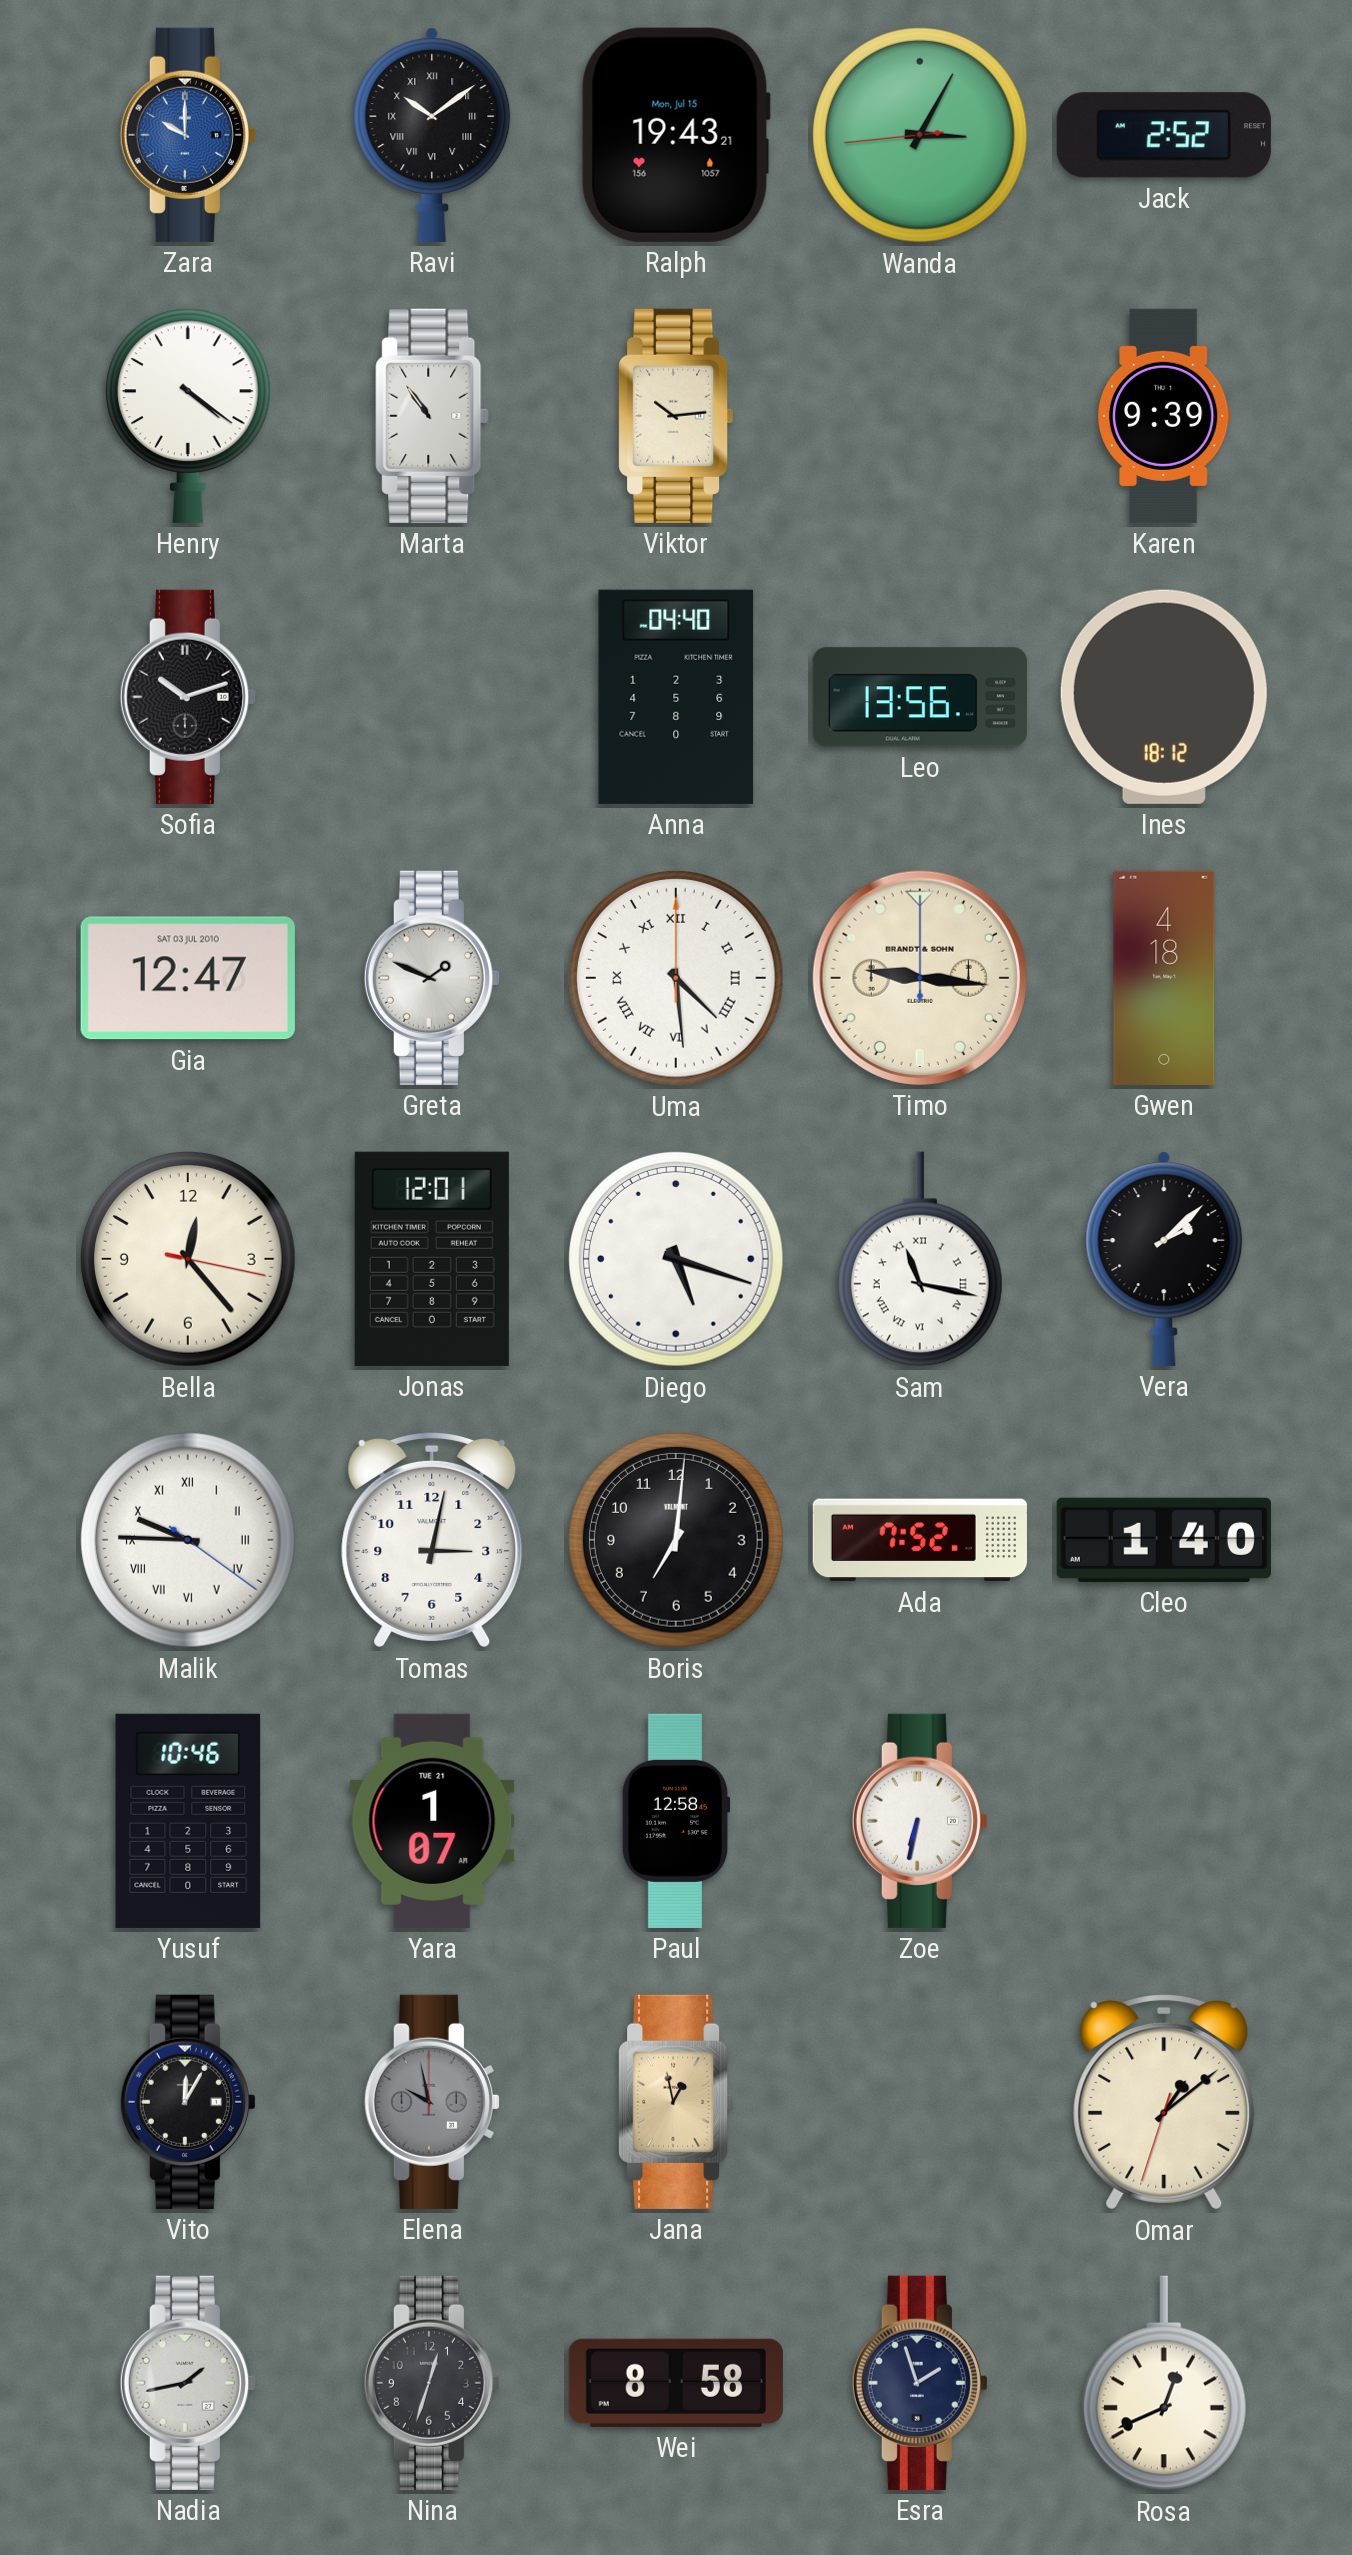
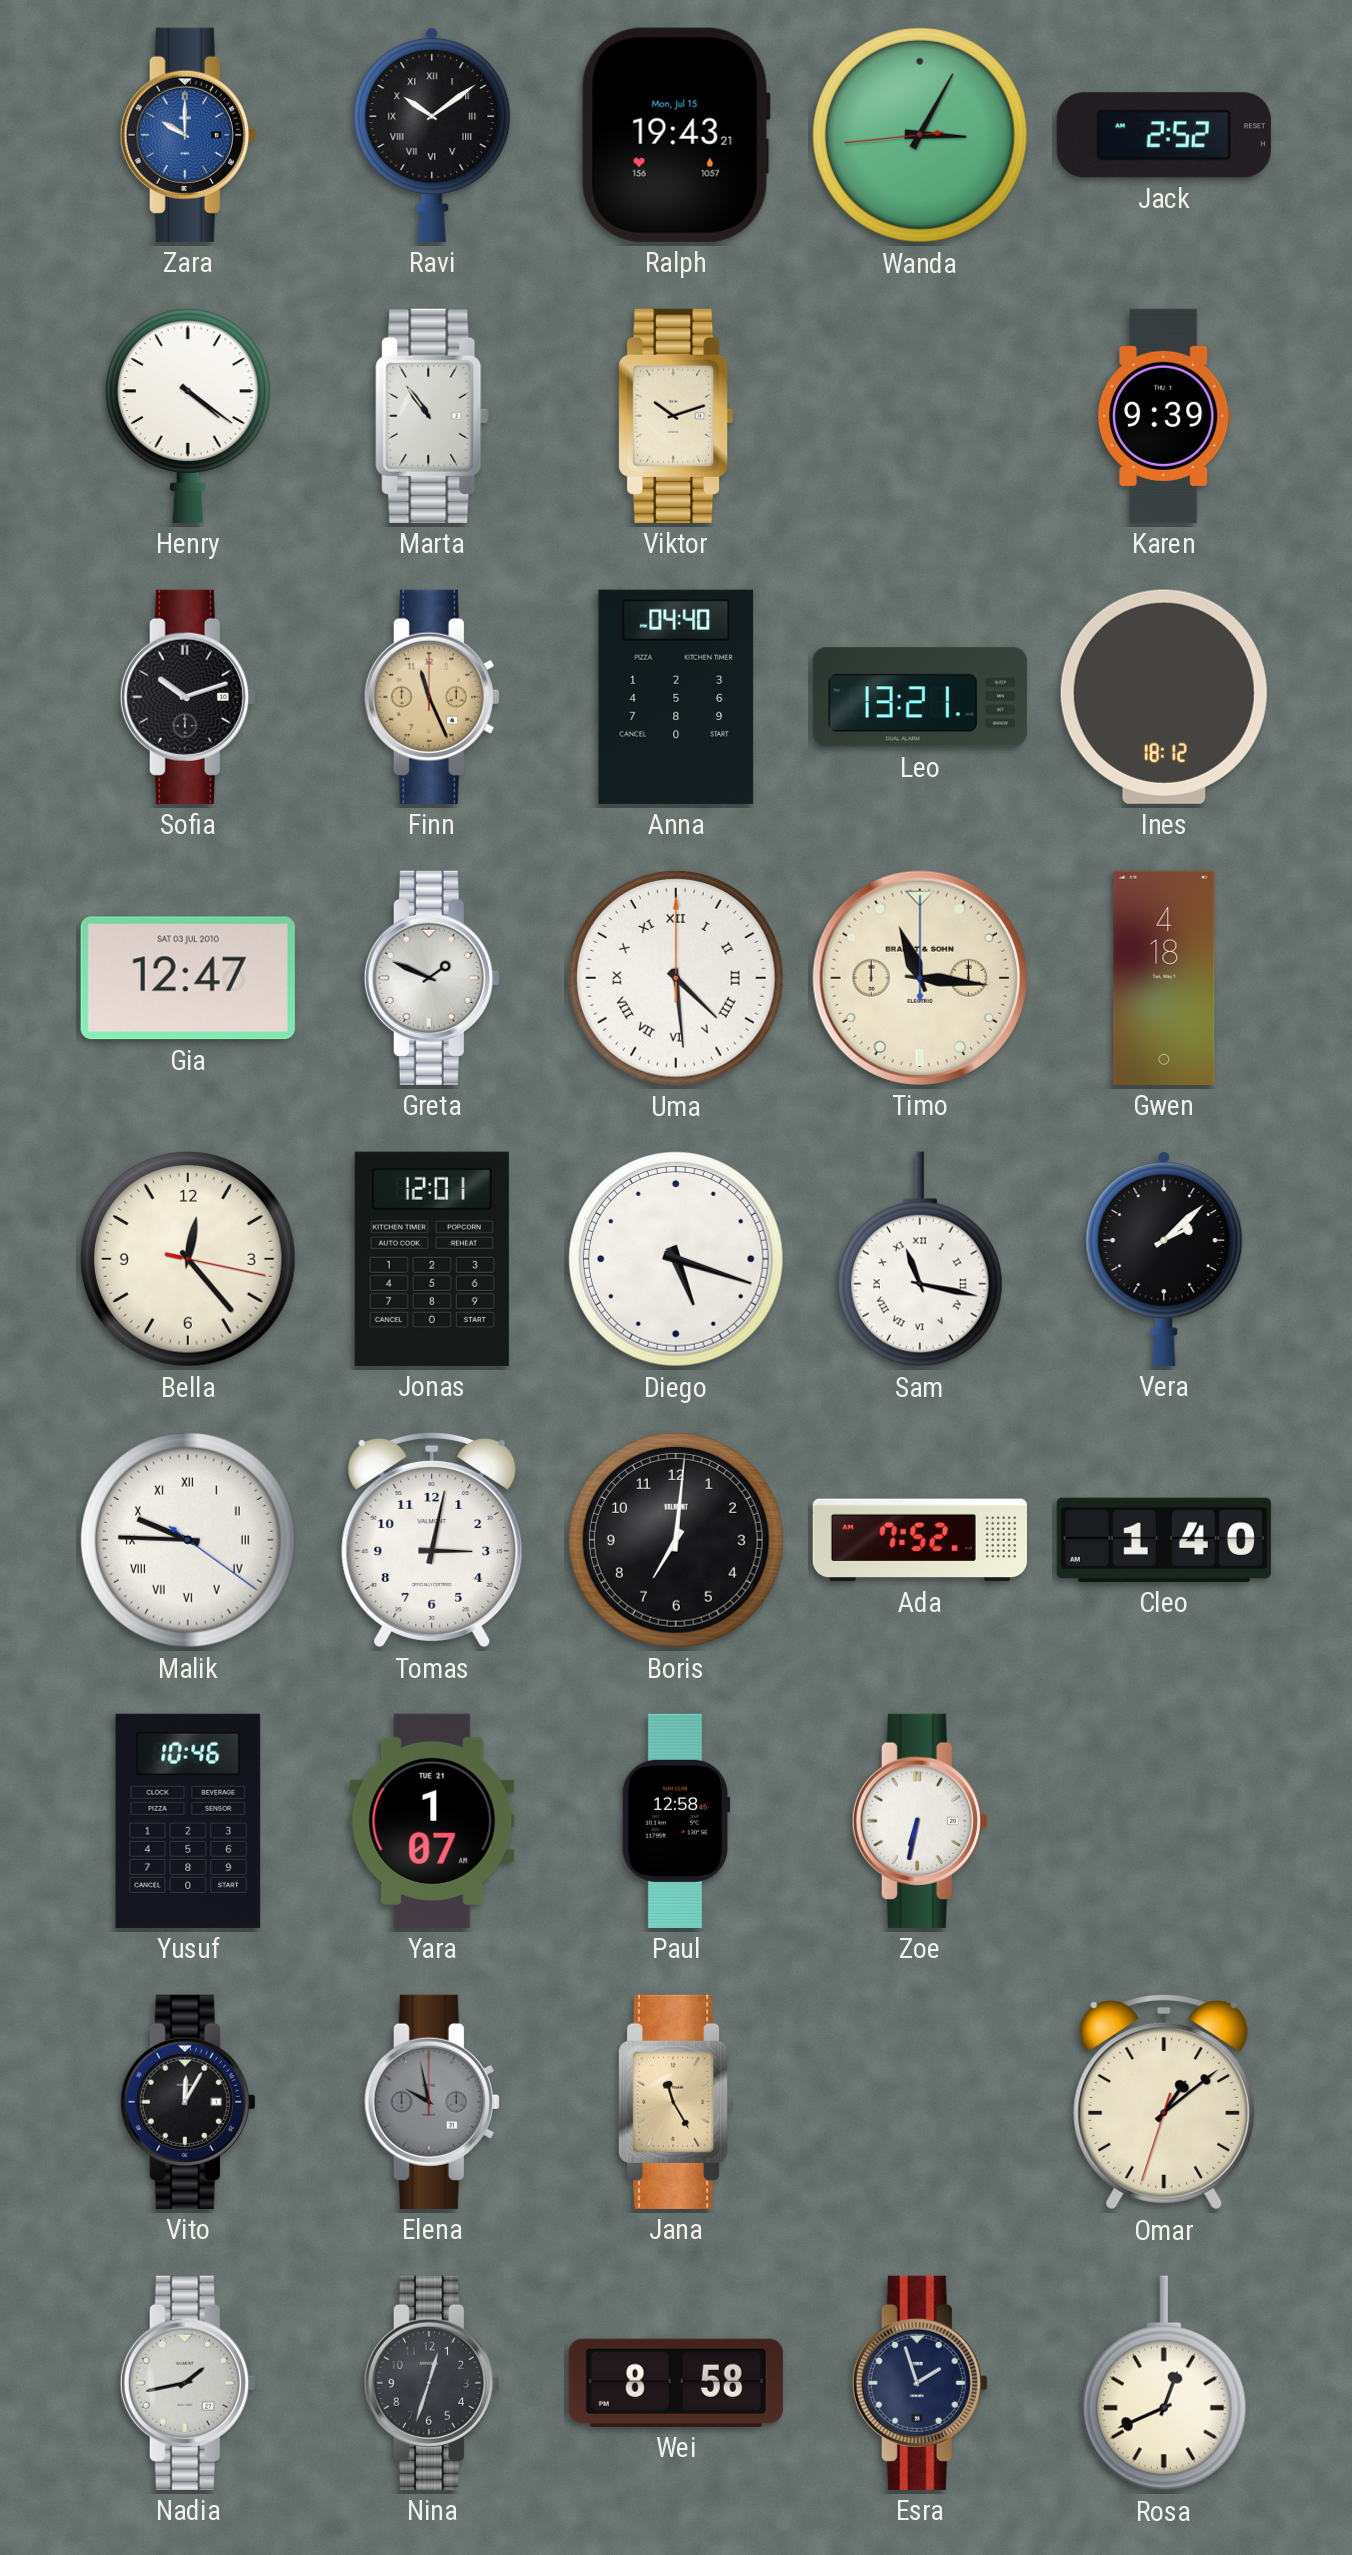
Viktor: 10:14 -> 10:12 (677, 416)
Finn: none -> 11:26 (432, 697)
Leo: 13:56 -> 13:21 (920, 697)
Timo: 9:16 -> 11:16 (920, 978)
Jana: 12:58 -> 11:25 (677, 2102)
